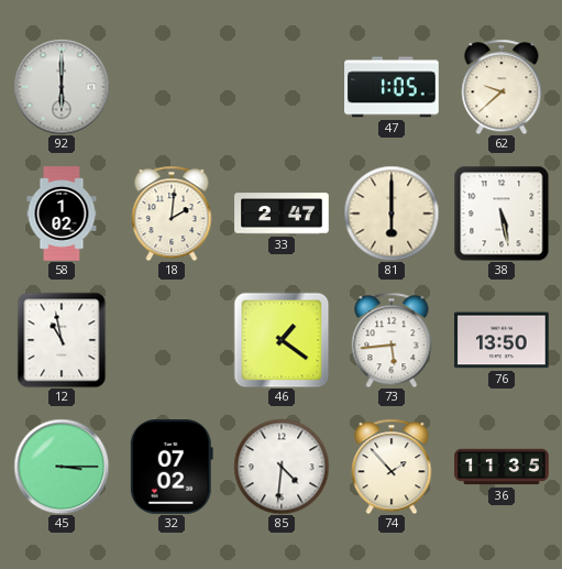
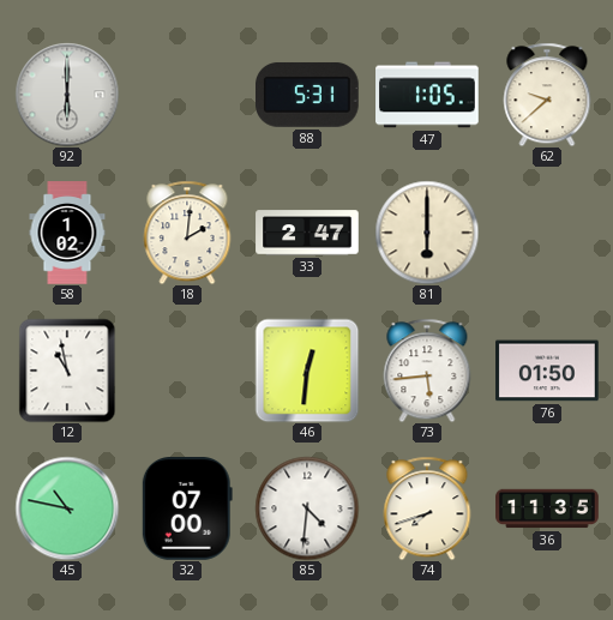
88: none -> 5:31 (308, 95)
38: 5:28 -> none (502, 214)
46: 1:21 -> 12:31 (307, 371)
76: 13:50 -> 01:50 (547, 371)
45: 3:15 -> 10:47 (67, 508)
32: 07:02 -> 07:00 (187, 510)
74: 1:53 -> 7:42 (427, 508)
